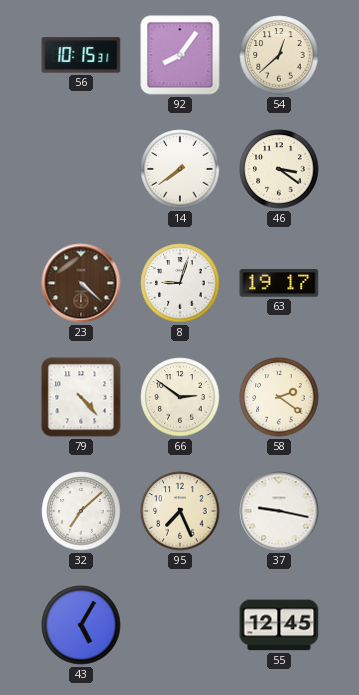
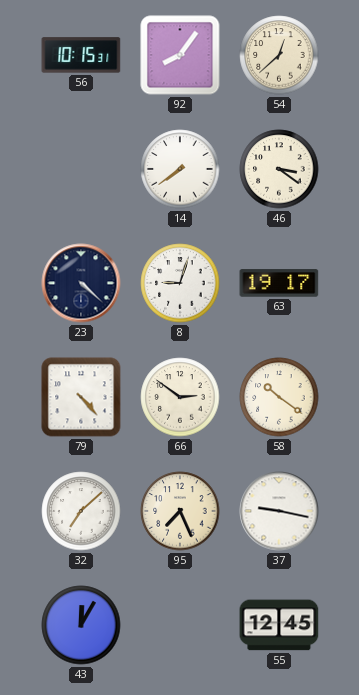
23 dial: brown -> navy (81, 283)
58: 2:21 -> 10:21 (279, 397)
43: 5:05 -> 12:05 (81, 625)
